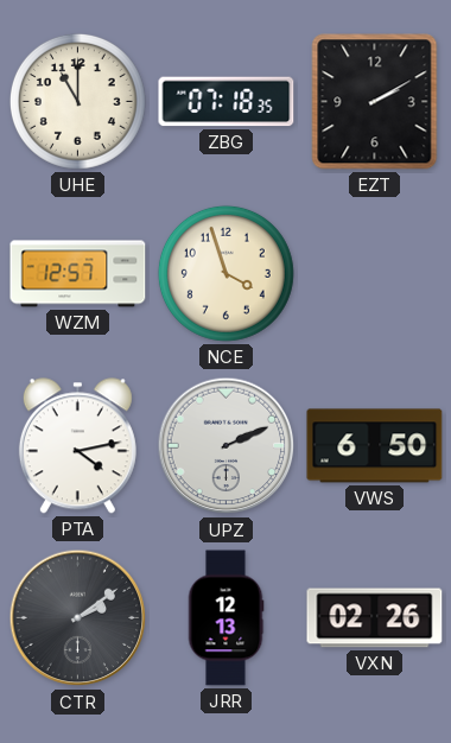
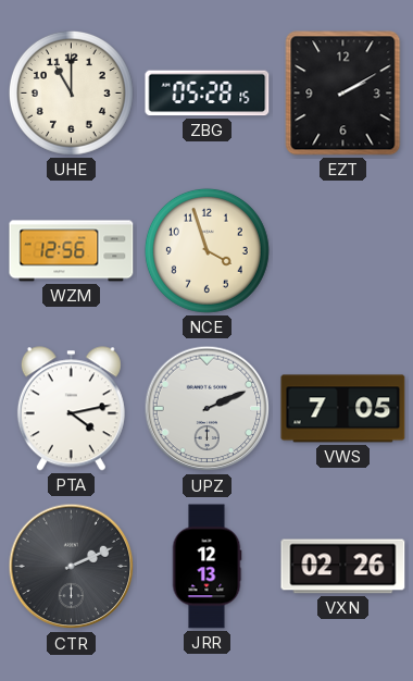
ZBG: 07:18 -> 05:28 (208, 94)
WZM: 12:57 -> 12:56 (72, 251)
VWS: 6:50 -> 7:05 (343, 409)
CTR: 2:09 -> 2:11 (72, 567)
